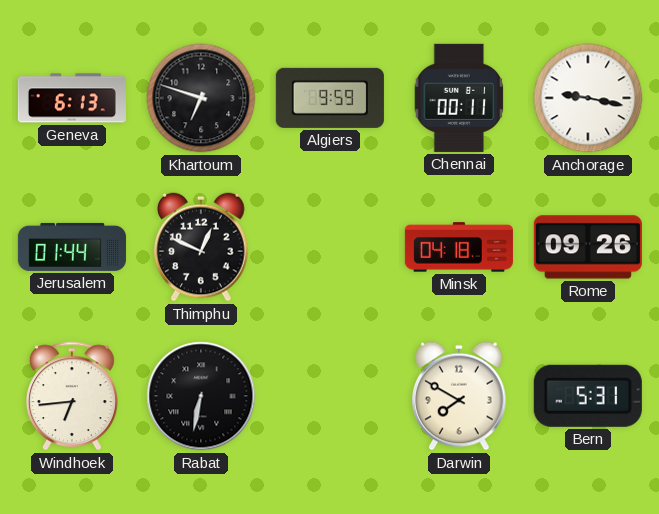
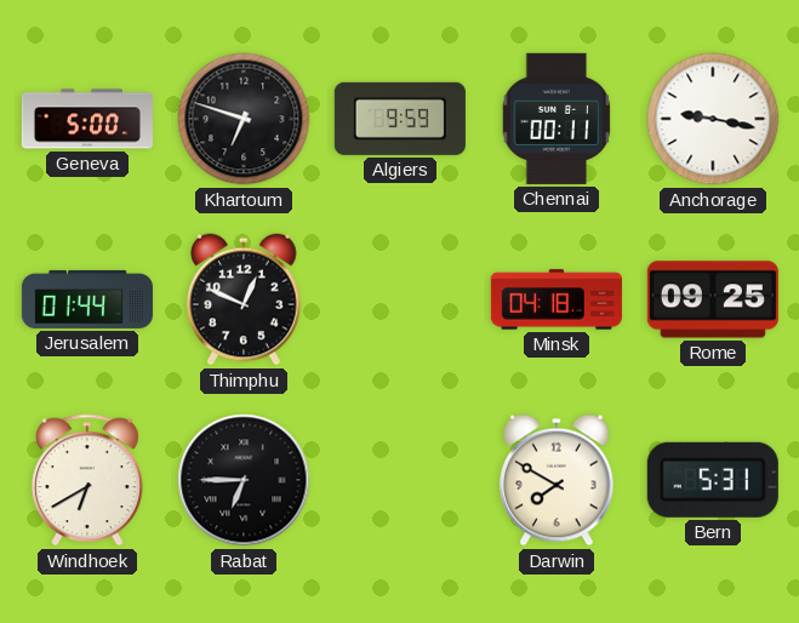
Geneva: 6:13 -> 5:00 (87, 119)
Rome: 09:26 -> 09:25 (713, 299)
Windhoek: 6:44 -> 6:40 (89, 480)
Rabat: 6:32 -> 6:45 (244, 480)
